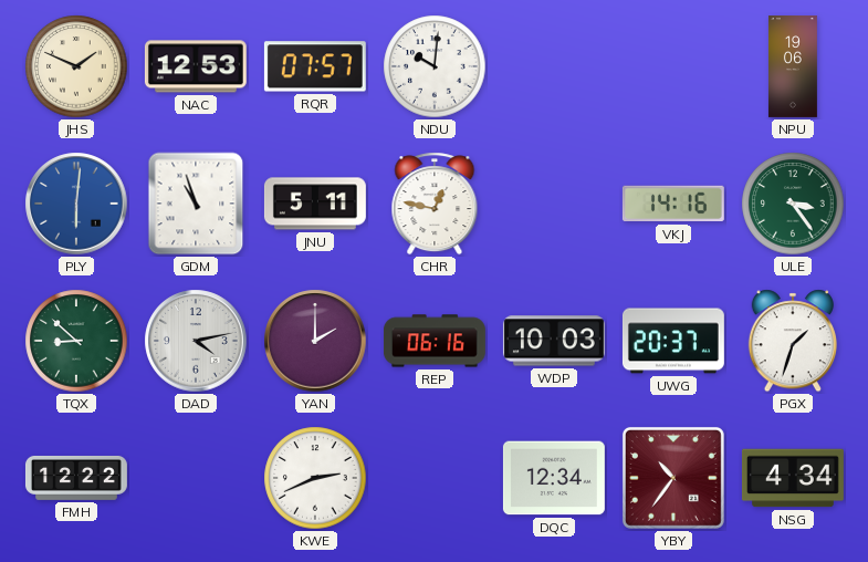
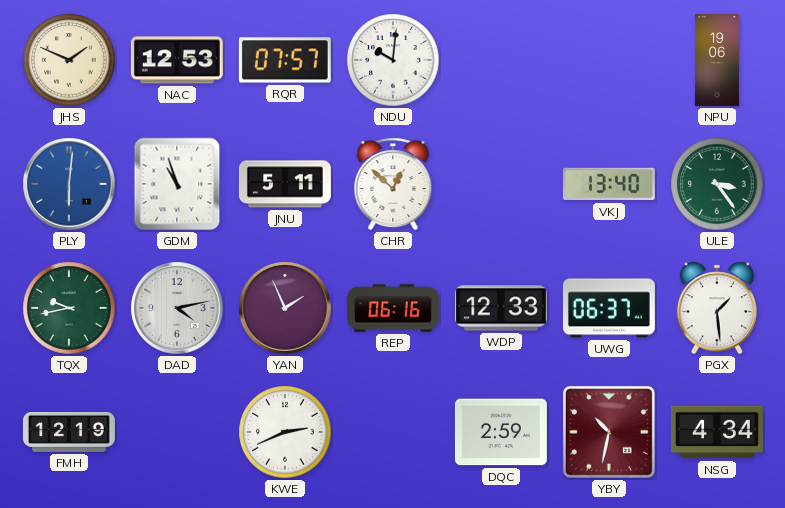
CHR: 12:47 -> 12:52 (393, 184)
VKJ: 14:16 -> 13:40 (609, 184)
TQX: 8:52 -> 9:43 (69, 308)
YAN: 2:00 -> 1:56 (285, 308)
WDP: 10:03 -> 12:33 (501, 308)
UWG: 20:37 -> 06:37 (609, 308)
PGX: 1:33 -> 1:29 (716, 308)
FMH: 12:22 -> 12:19 (69, 432)
DQC: 12:34 -> 2:59 (501, 432)
YBY: 10:36 -> 10:32 (609, 432)
